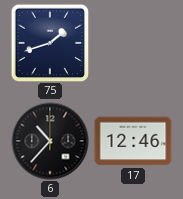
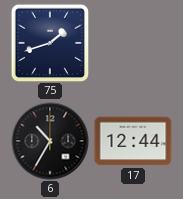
6: 10:37 -> 10:35 (50, 141)
17: 12:46 -> 12:44 (133, 141)
